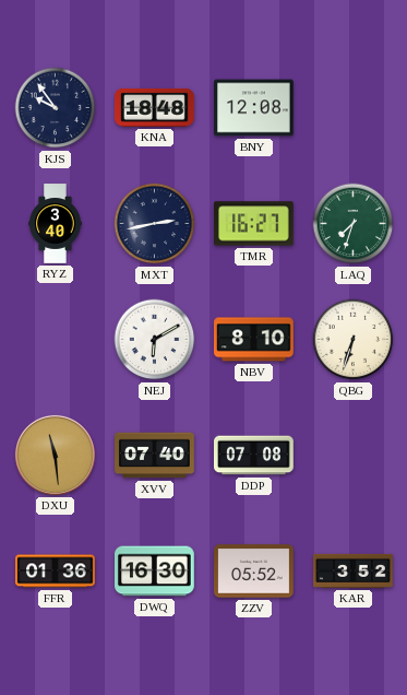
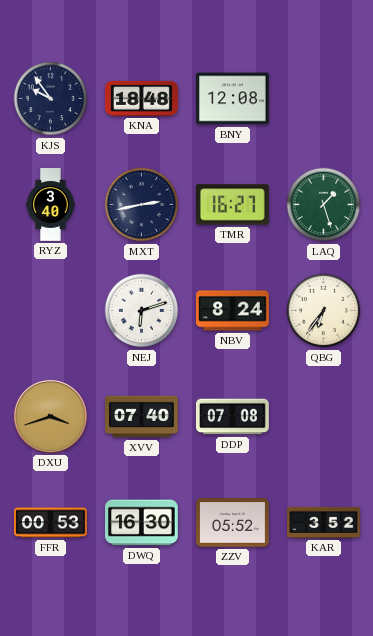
LAQ: 7:33 -> 1:27 (324, 205)
NEJ: 6:10 -> 6:12 (142, 311)
NBV: 8:10 -> 8:24 (233, 311)
QBG: 6:33 -> 6:36 (324, 311)
DXU: 11:29 -> 3:42 (50, 416)
FFR: 01:36 -> 00:53 (51, 523)
